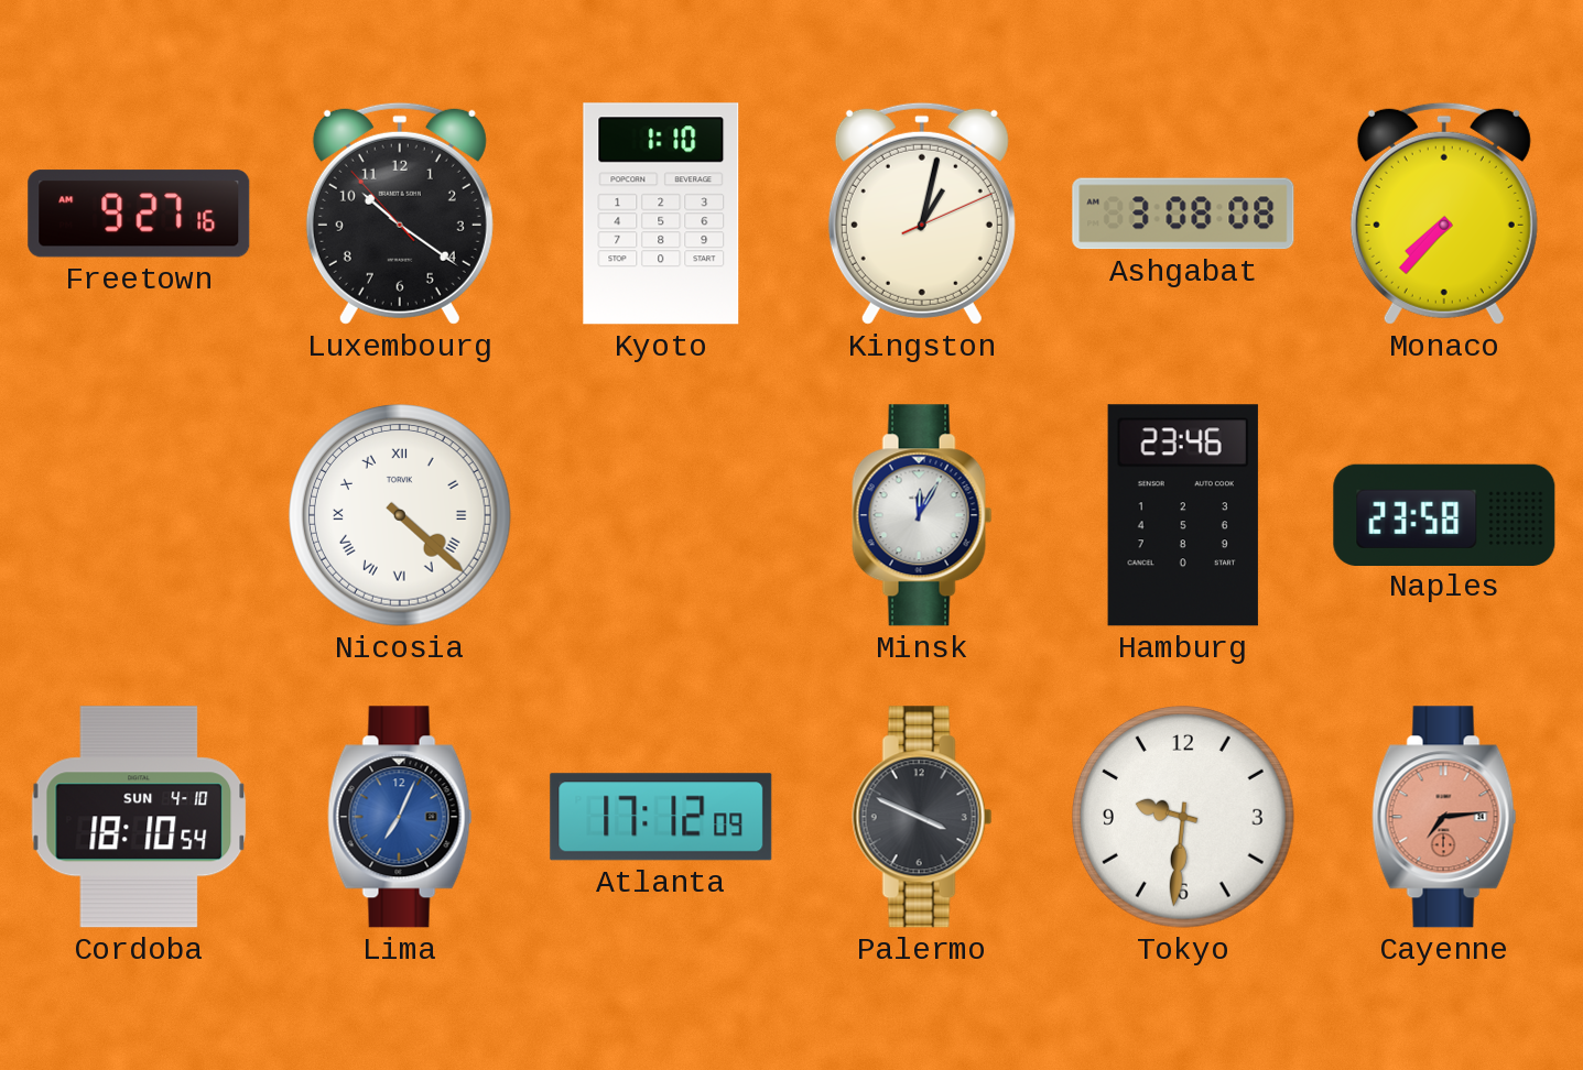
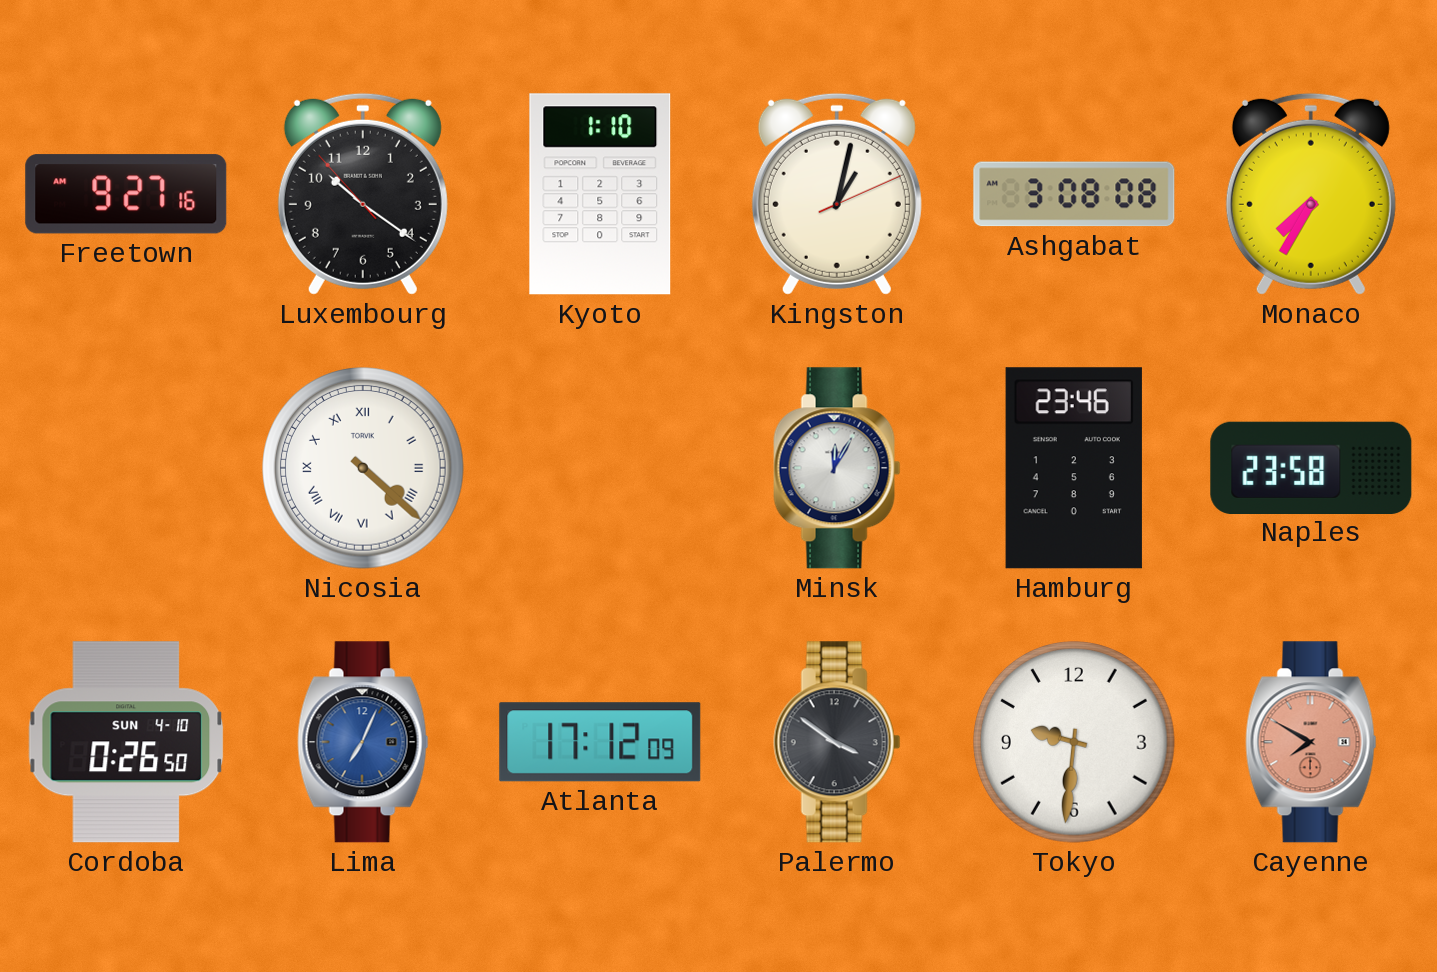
Monaco: 7:37 -> 7:35 (1311, 194)
Cordoba: 18:10 -> 0:26 (126, 742)
Palermo: 3:49 -> 3:51 (837, 742)
Cayenne: 7:14 -> 7:50 (1311, 742)
